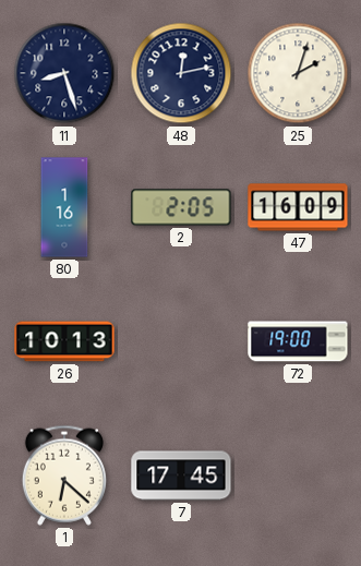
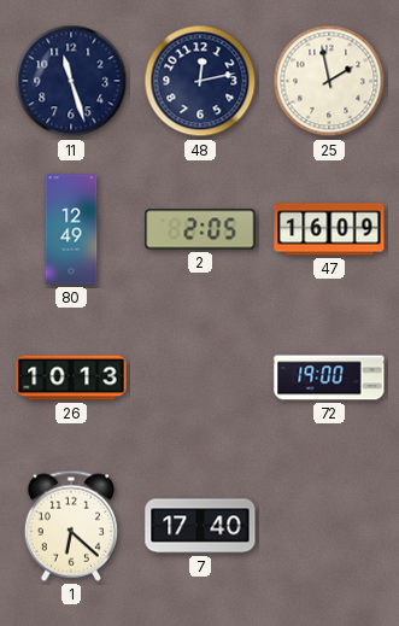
11: 8:27 -> 11:27 (71, 81)
25: 2:03 -> 1:58 (329, 81)
80: 1:16 -> 12:49 (71, 229)
7: 17:45 -> 17:40 (200, 526)
